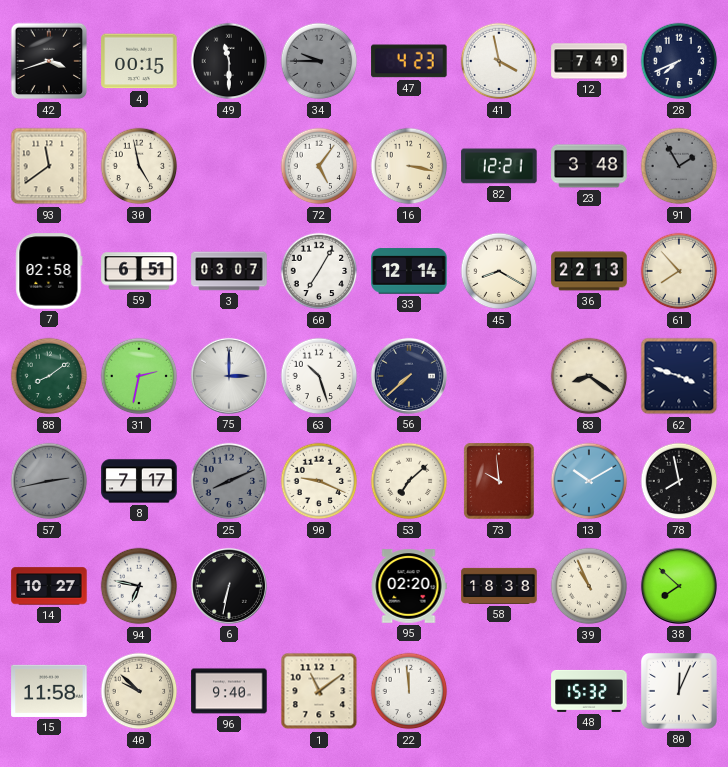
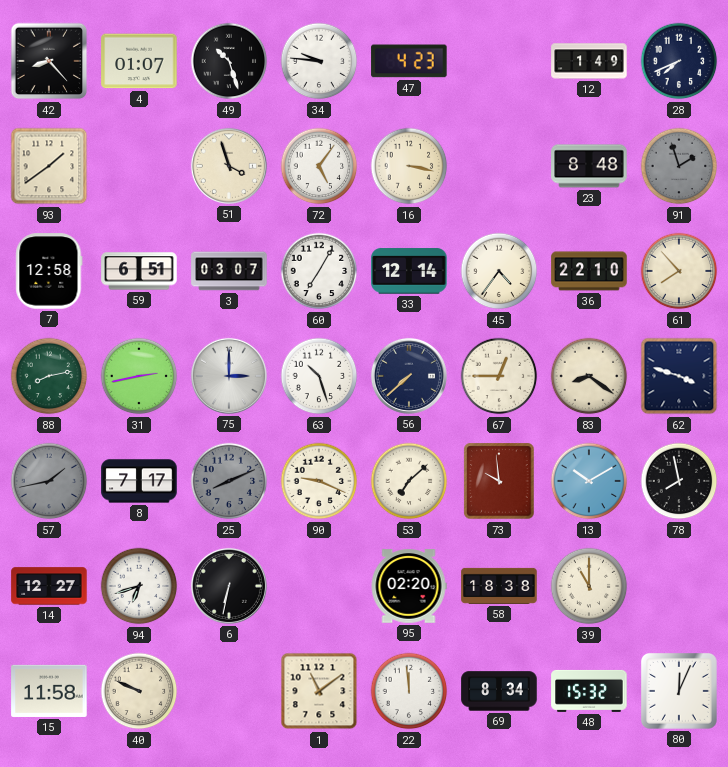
42: 3:42 -> 8:23 (49, 61)
4: 00:15 -> 01:07 (139, 61)
49: 11:30 -> 10:27 (229, 61)
34: 9:45 -> 9:46 (319, 61)
34 dial: grey -> white (319, 61)
41: 3:58 -> none (499, 61)
12: 7:49 -> 1:49 (589, 61)
93: 11:39 -> 1:39 (49, 166)
30: 4:58 -> none (139, 166)
51: none -> 3:57 (229, 166)
82: 12:21 -> none (499, 166)
23: 3:48 -> 8:48 (589, 166)
91: 1:55 -> 1:57 (679, 166)
7: 02:58 -> 12:58 (49, 271)
45: 8:20 -> 4:36 (499, 271)
36: 22:13 -> 22:10 (589, 271)
88: 8:09 -> 8:13 (49, 376)
31: 2:32 -> 2:43 (139, 376)
67: none -> 12:45 (499, 376)
57: 2:43 -> 1:43 (49, 481)
14: 10:27 -> 12:27 (49, 586)
94: 6:47 -> 6:42 (139, 586)
39: 10:56 -> 11:00 (589, 586)
38: 7:52 -> none (679, 586)
40: 9:52 -> 9:49 (139, 691)
96: 9:40 -> none (229, 691)
69: none -> 8:34 (499, 691)
